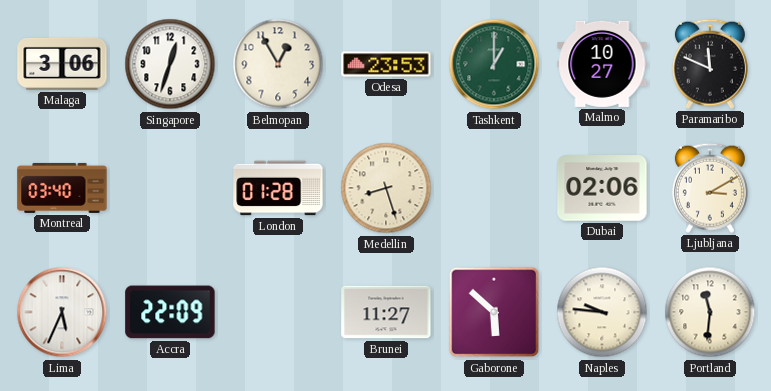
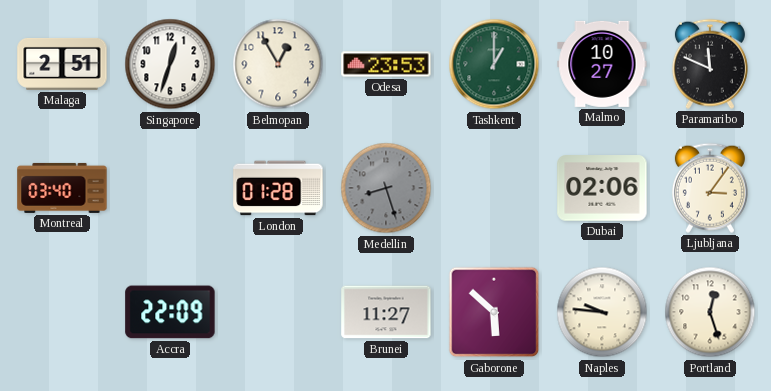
Malaga: 3:06 -> 2:51 (62, 64)
Medellin dial: cream -> grey (386, 188)
Ljubljana: 3:10 -> 3:06 (710, 188)
Lima: 5:34 -> none (62, 312)
Portland: 11:31 -> 12:27 (710, 312)
